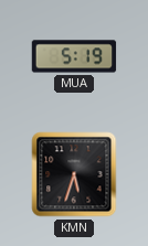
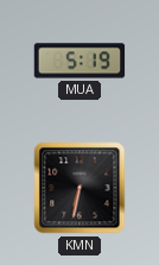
KMN: 5:33 -> 6:32 (79, 188)
